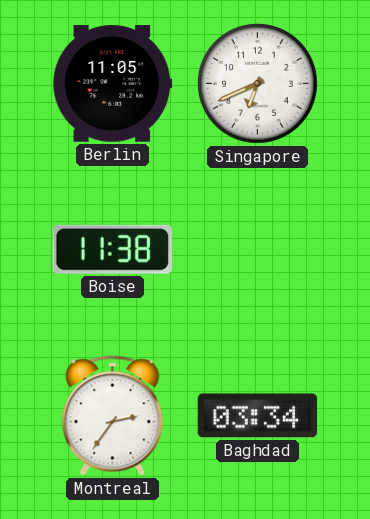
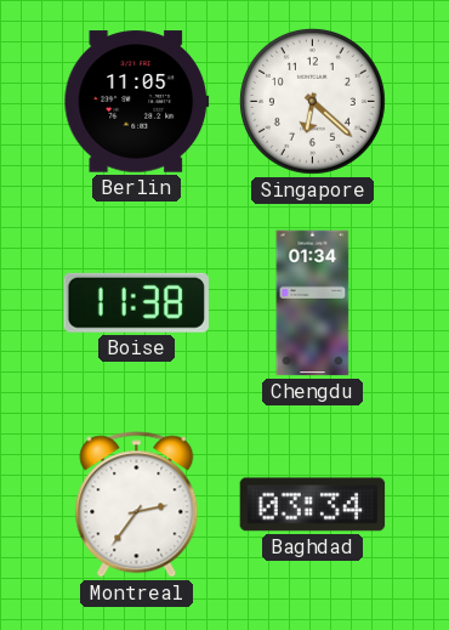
Singapore: 6:41 -> 6:22 (312, 101)
Chengdu: none -> 01:34 (313, 303)
